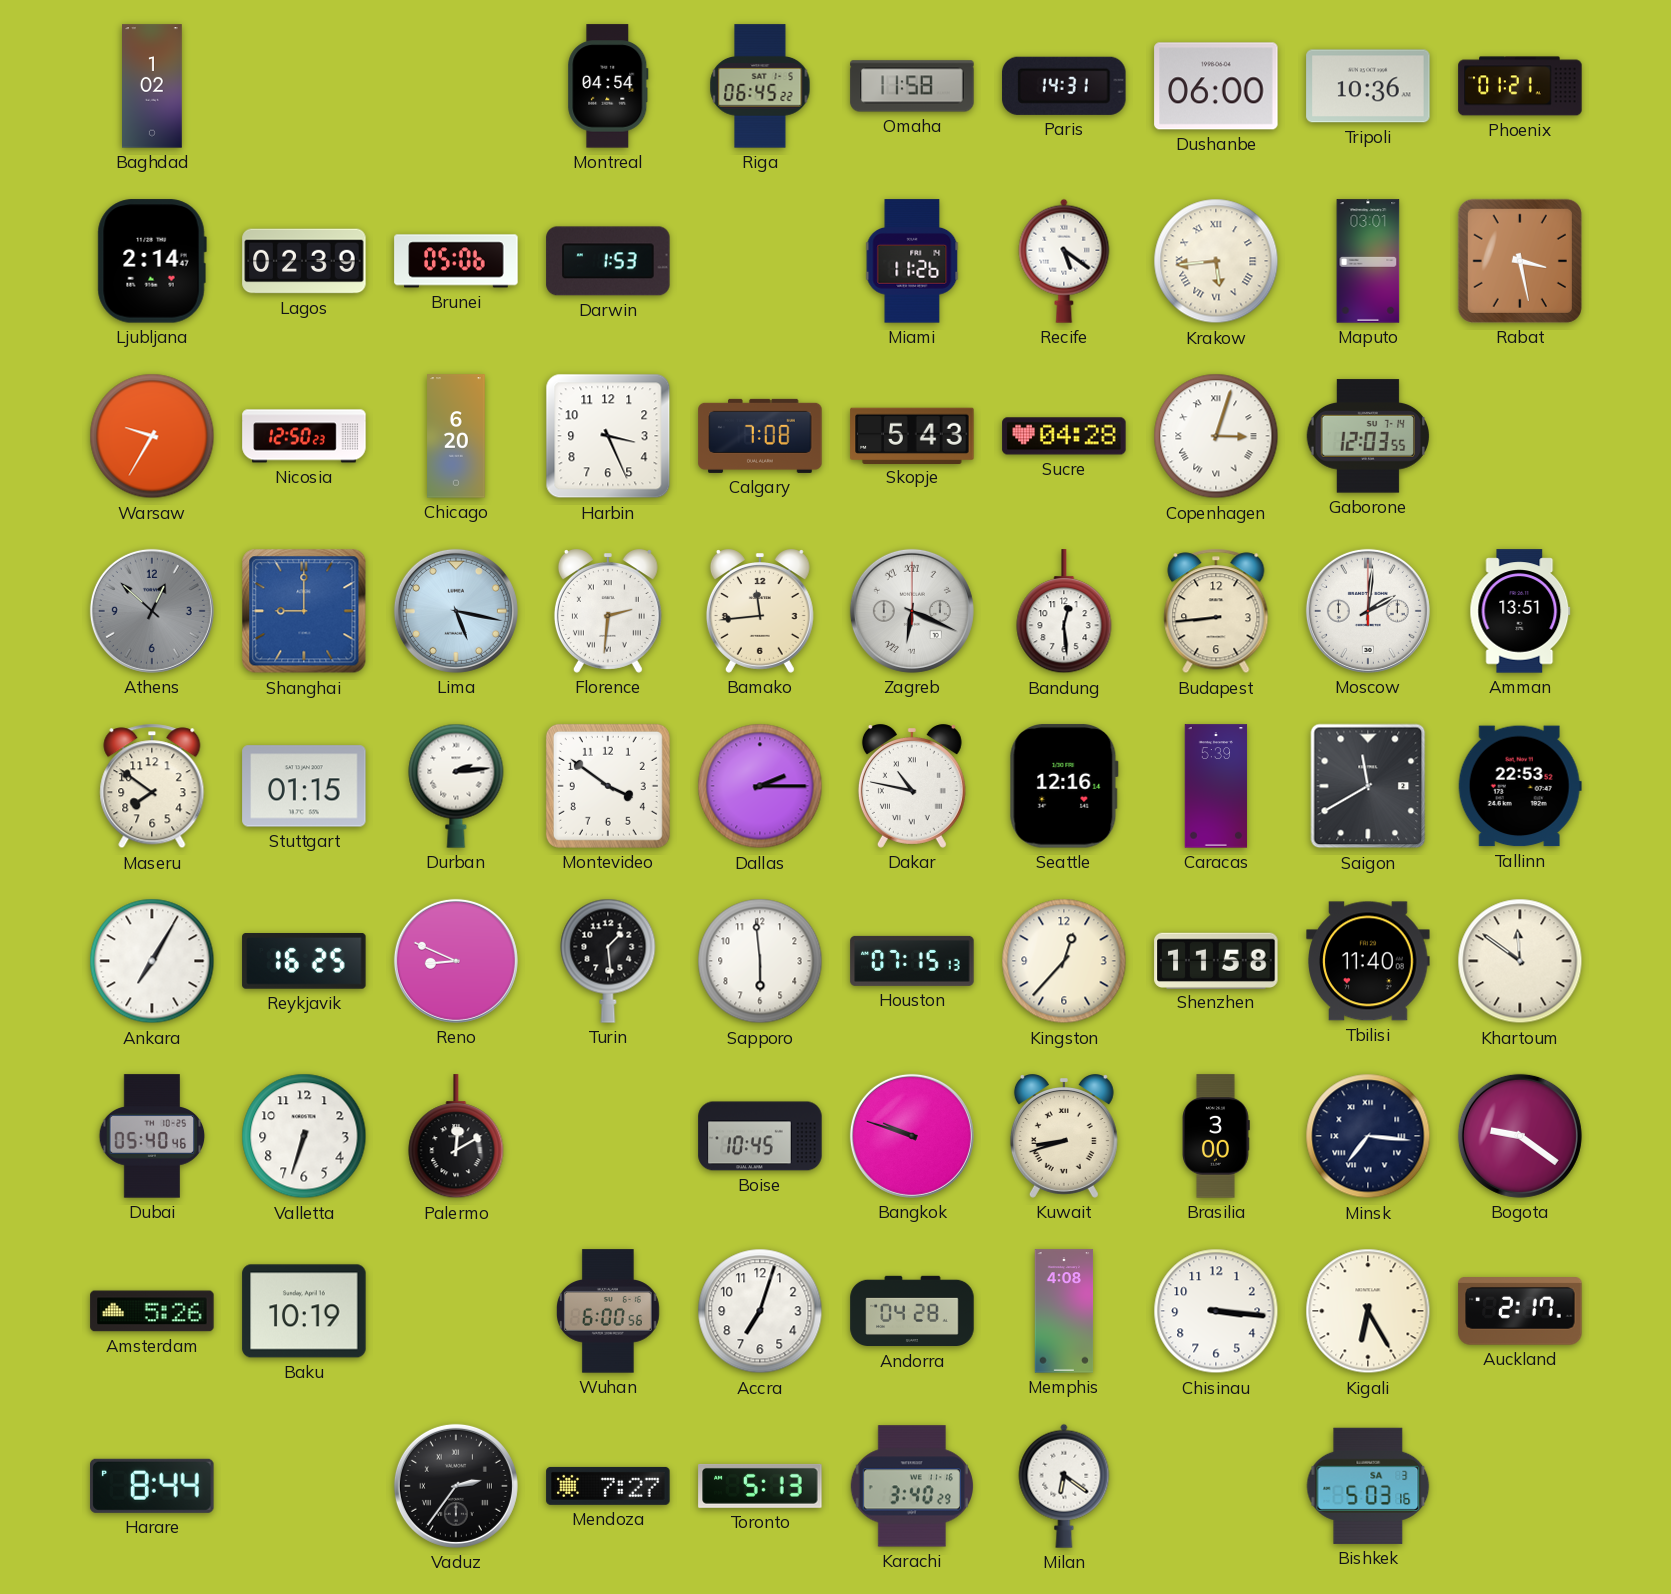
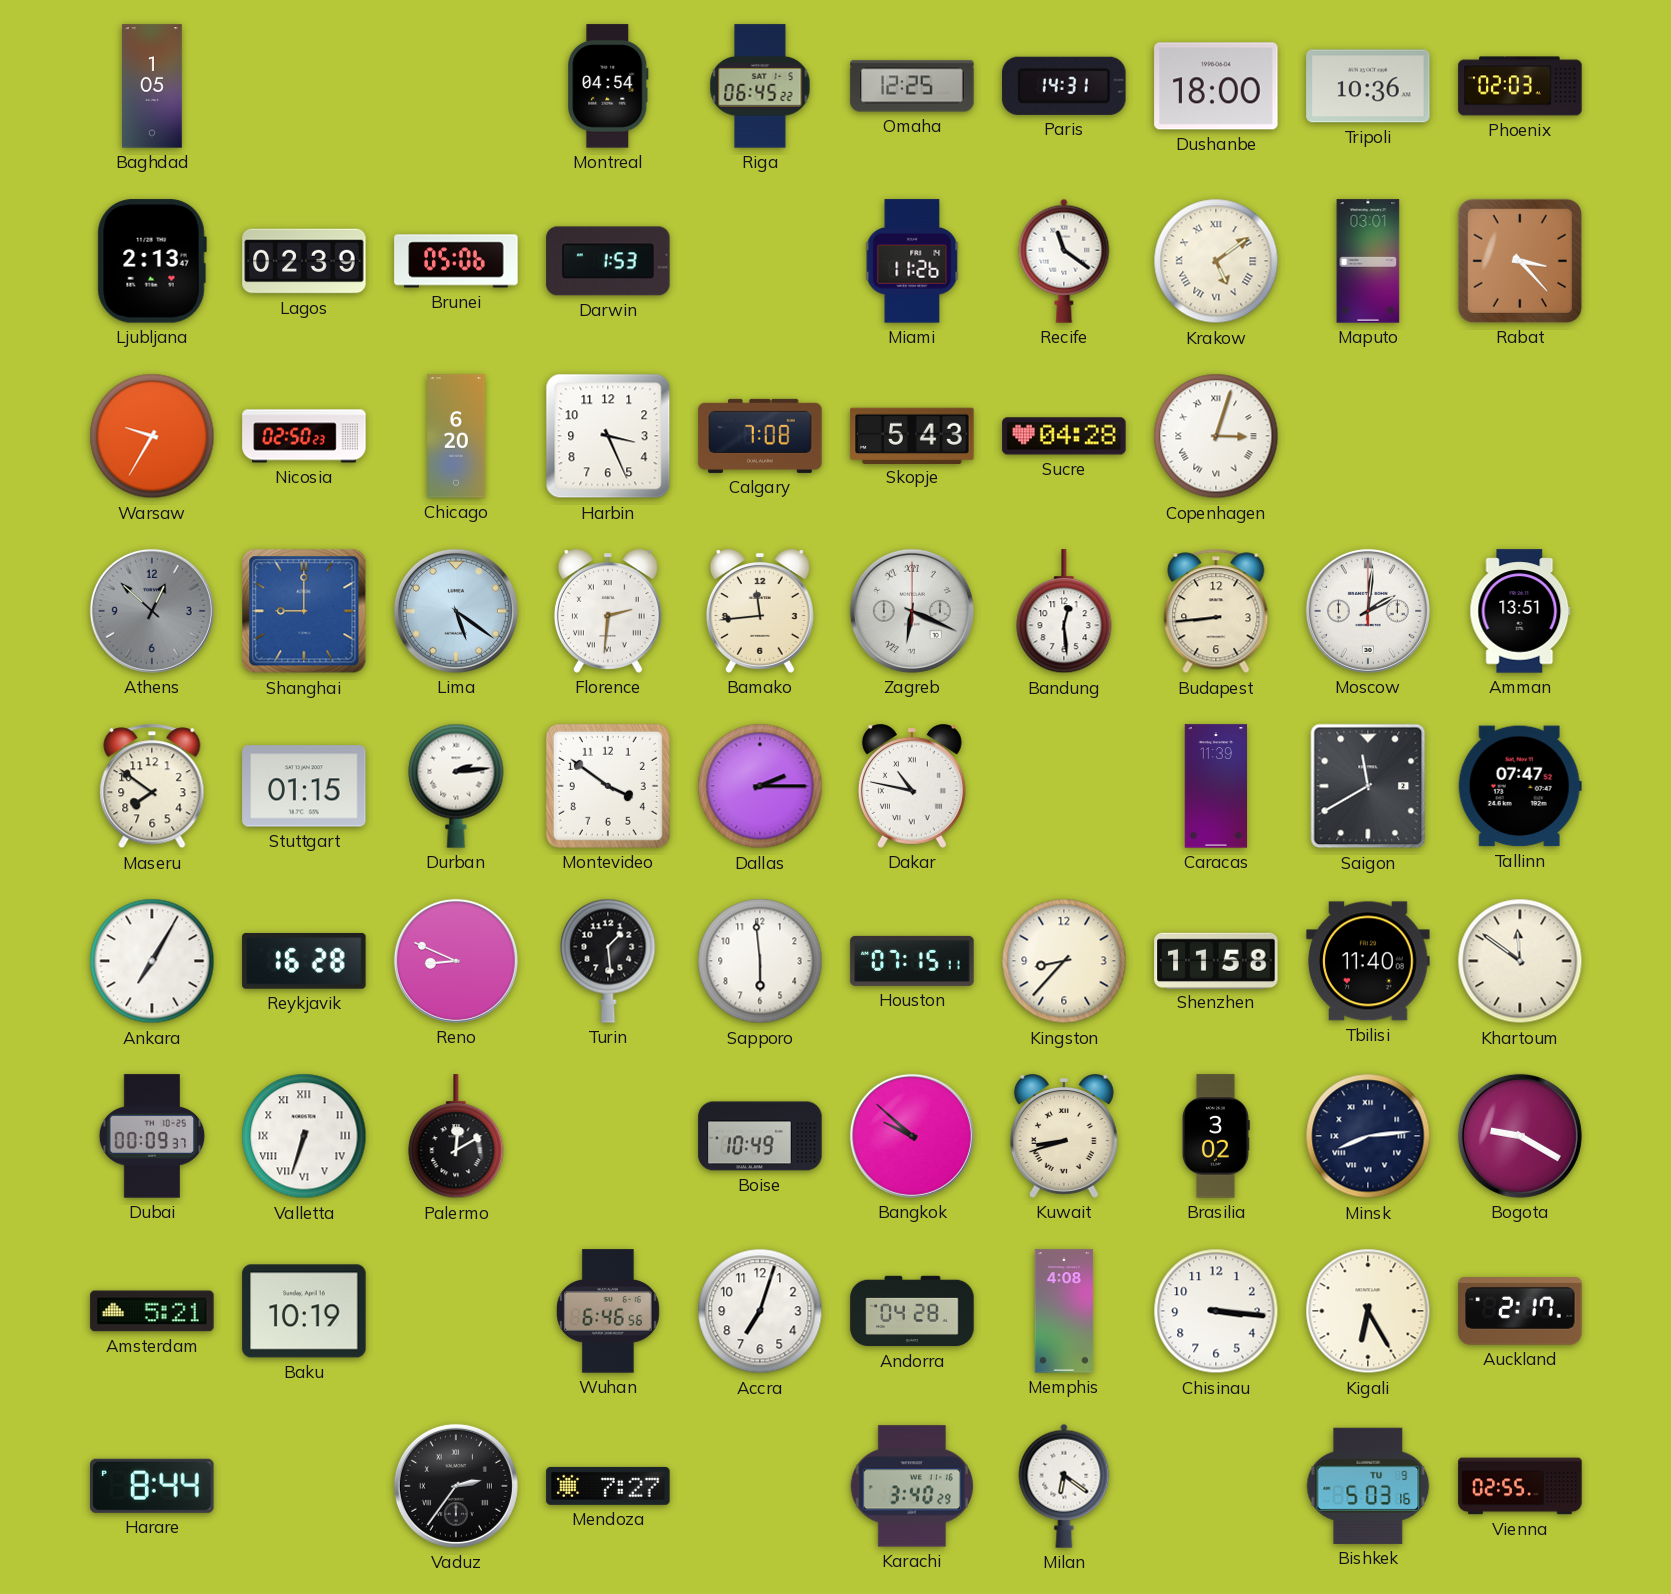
Baghdad: 1:02 -> 1:05 (152, 86)
Omaha: 11:58 -> 12:25 (912, 86)
Dushanbe: 06:00 -> 18:00 (1216, 86)
Phoenix: 01:21 -> 02:03 (1520, 86)
Ljubljana: 2:14 -> 2:13 (152, 261)
Recife: 5:21 -> 11:21 (1064, 261)
Krakow: 5:44 -> 5:09 (1216, 261)
Rabat: 3:28 -> 3:23 (1520, 261)
Nicosia: 12:50 -> 02:50 (304, 436)
Gaborone: 12:03 -> none (1367, 436)
Lima: 5:17 -> 5:21 (456, 611)
Seattle: 12:16 -> none (1064, 786)
Caracas: 5:39 -> 11:39 (1216, 786)
Tallinn: 22:53 -> 07:47 (1520, 786)
Reykjavik: 16:25 -> 16:28 (304, 962)
Houston: 07:15:13 -> 07:15:11 (912, 961)
Kingston: 12:37 -> 8:37 (1064, 961)
Dubai: 05:40 -> 00:09 (152, 1136)
Valletta numerals: Arabic -> Roman (304, 1136)
Boise: 10:45 -> 10:49 (760, 1136)
Bangkok: 9:48 -> 9:52 (912, 1136)
Brasilia: 3:00 -> 3:02 (1216, 1136)
Minsk: 7:16 -> 8:14 (1368, 1136)
Bogota: 9:21 -> 9:20 (1520, 1136)
Amsterdam: 5:26 -> 5:21 (152, 1311)
Wuhan: 6:00 -> 6:46 (608, 1311)
Toronto: 5:13 -> none (760, 1486)
Bishkek date: SA 3 -> TU 9 (1368, 1486)
Vienna: none -> 02:55 (1520, 1486)
